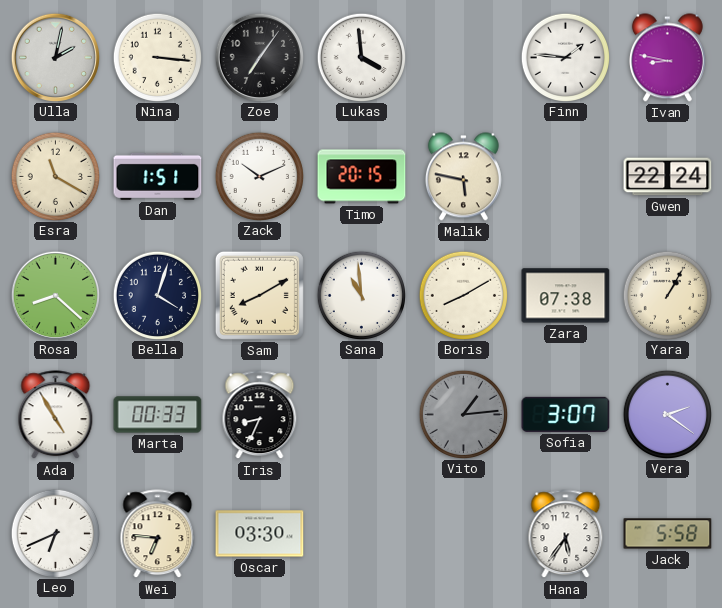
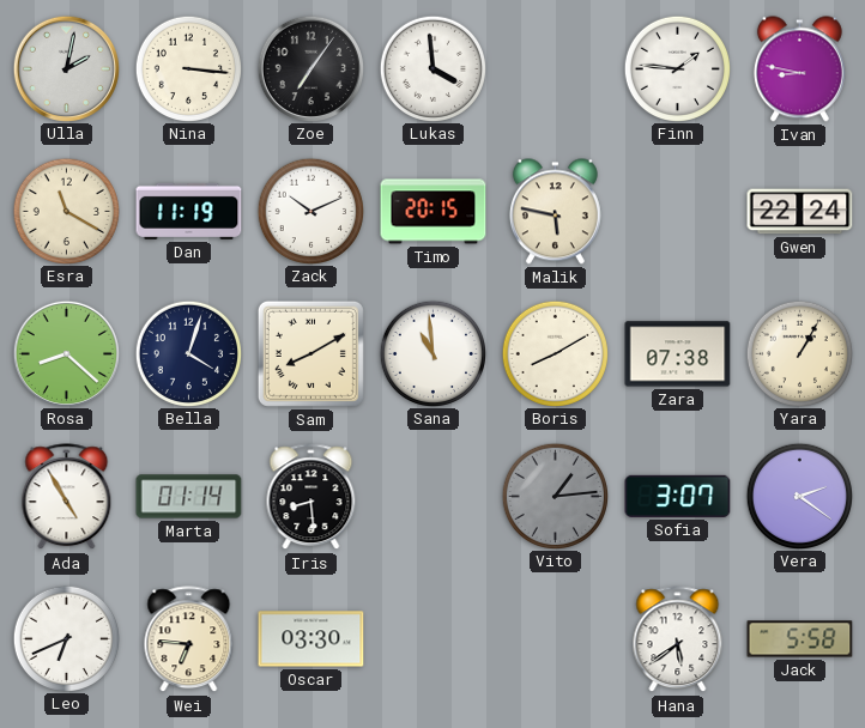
Dan: 1:51 -> 11:19 (189, 211)
Marta: 00:33 -> 01:14 (189, 497)
Iris: 8:34 -> 8:29 (311, 497)
Hana: 5:36 -> 5:39 (678, 639)
